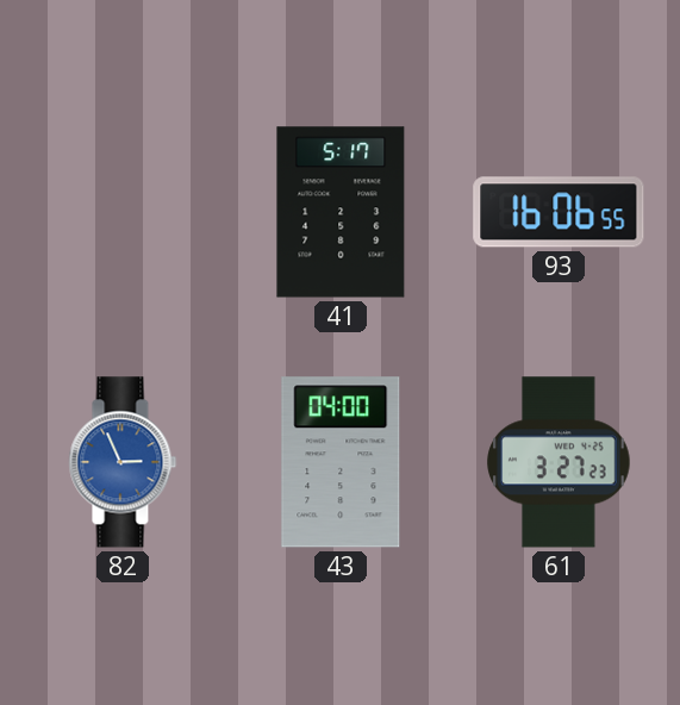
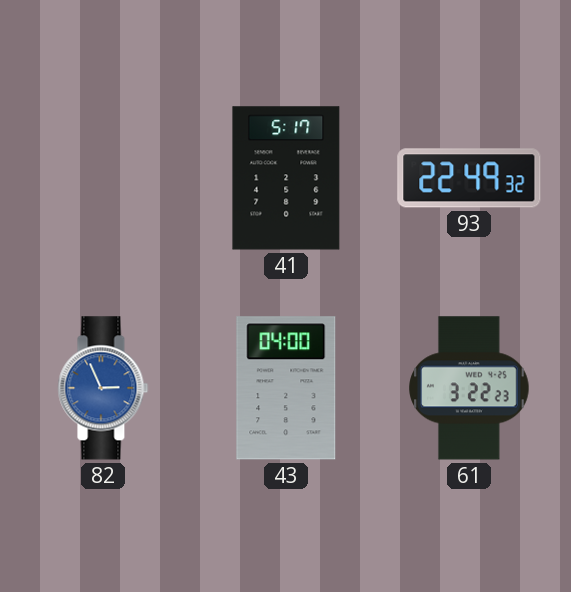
93: 16:06 -> 22:49 (469, 178)
61: 3:27 -> 3:22 (469, 388)
